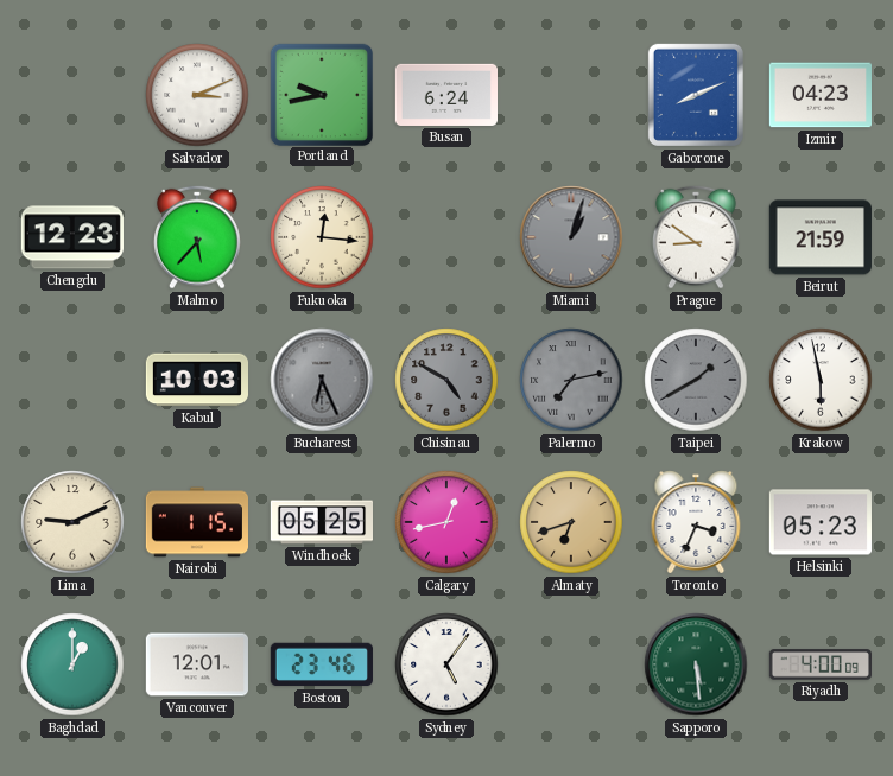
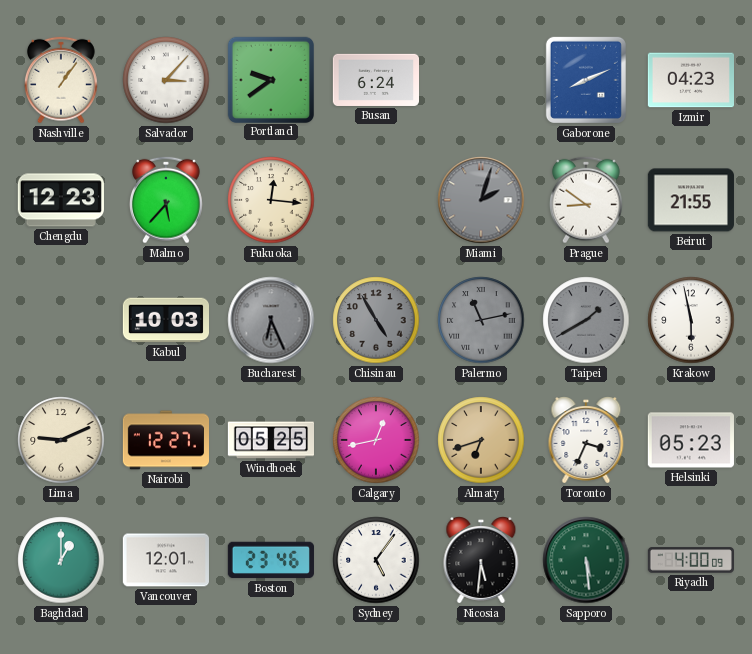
Nashville: none -> 1:06 (61, 80)
Salvador: 3:11 -> 3:07 (166, 80)
Portland: 9:43 -> 9:39 (270, 79)
Miami: 1:03 -> 2:03 (481, 200)
Beirut: 21:59 -> 21:55 (691, 200)
Chisinau: 4:50 -> 4:55 (376, 320)
Palermo: 7:13 -> 11:13 (481, 320)
Nairobi: 1:15 -> 12:27 (165, 440)
Nicosia: none -> 5:31 (481, 560)
